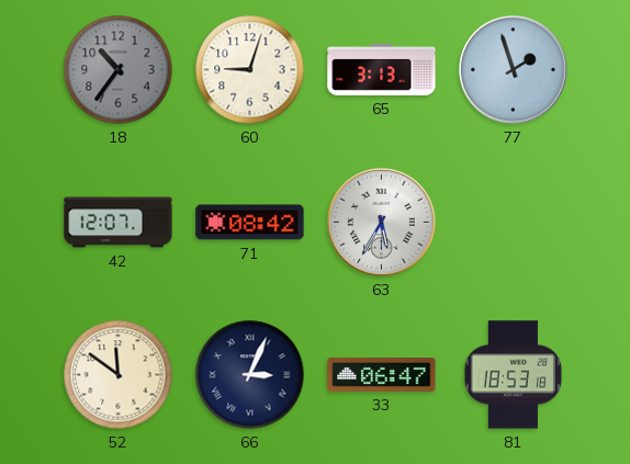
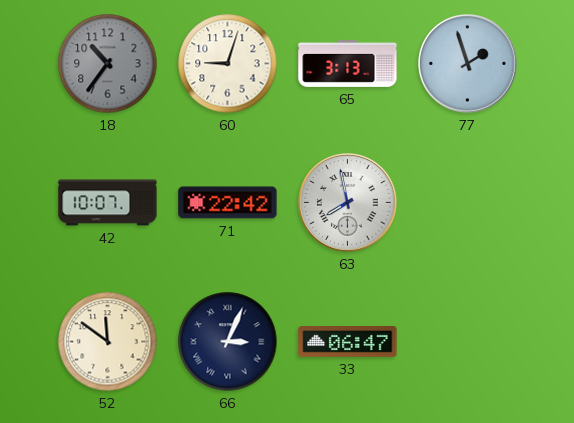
42: 12:07 -> 10:07 (108, 203)
71: 08:42 -> 22:42 (228, 203)
63: 5:35 -> 7:58 (348, 203)
81: 18:53 -> none (513, 375)
